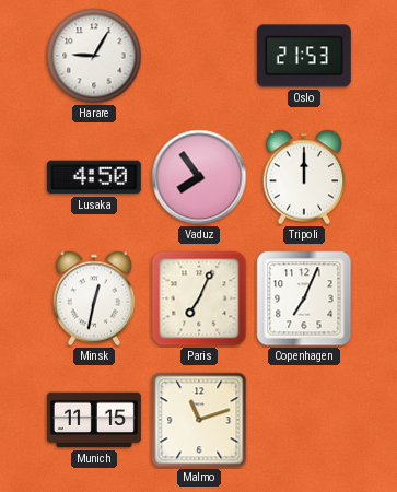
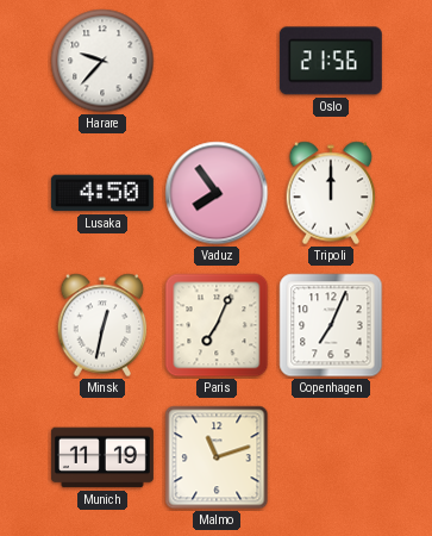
Harare: 9:05 -> 9:37 (102, 61)
Oslo: 21:53 -> 21:56 (331, 61)
Munich: 11:15 -> 11:19 (102, 457)
